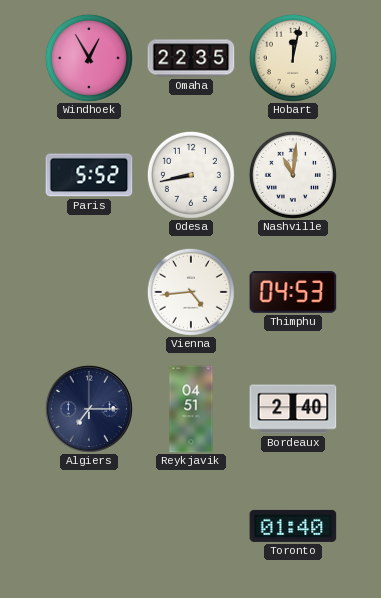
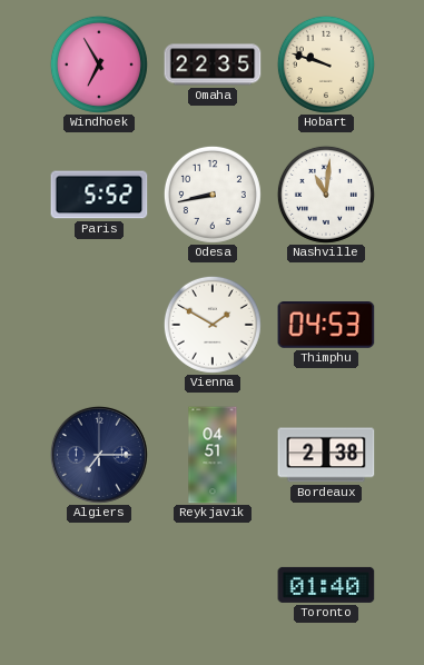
Windhoek: 12:55 -> 6:55 (99, 64)
Hobart: 12:02 -> 9:48 (326, 64)
Vienna: 4:44 -> 1:50 (213, 325)
Bordeaux: 2:40 -> 2:38 (326, 455)
